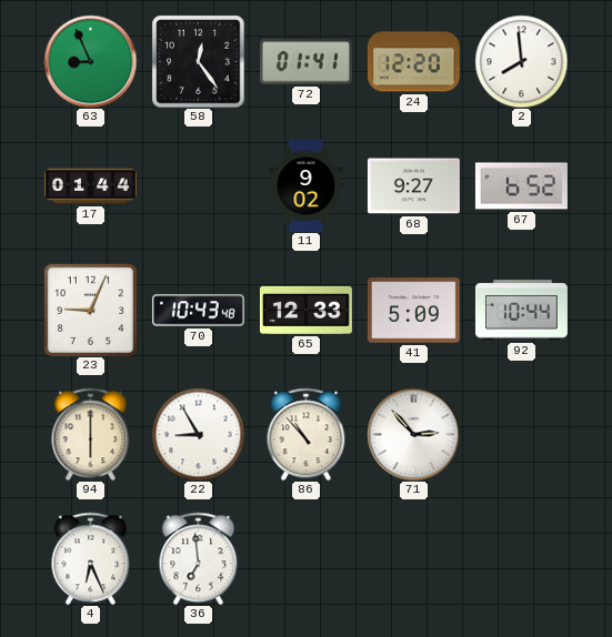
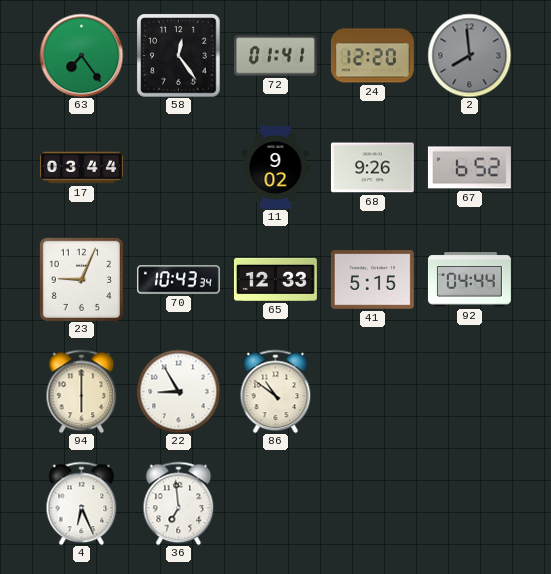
63: 8:56 -> 7:24 (81, 55)
2 dial: white -> grey (469, 55)
17: 01:44 -> 03:44 (81, 168)
68: 9:27 -> 9:26 (372, 168)
70: 10:43:48 -> 10:43:34 (178, 280)
41: 5:09 -> 5:15 (372, 280)
92: 10:44 -> 04:44 (469, 280)
86: 10:53 -> 10:51 (276, 391)
71: 2:53 -> none (413, 434)
